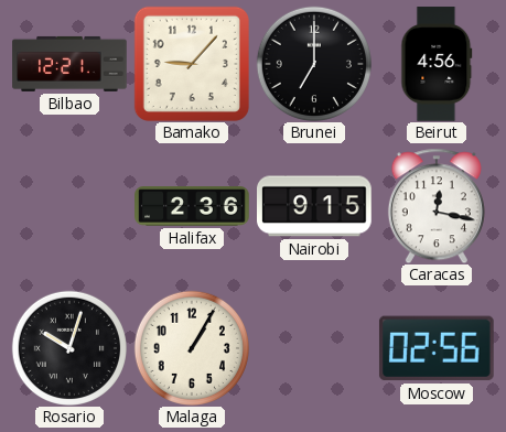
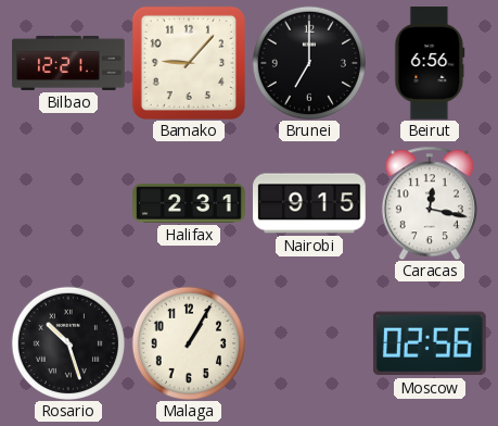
Beirut: 4:56 -> 6:56 (430, 63)
Halifax: 2:36 -> 2:31 (189, 203)
Rosario: 10:03 -> 10:27 (68, 343)
